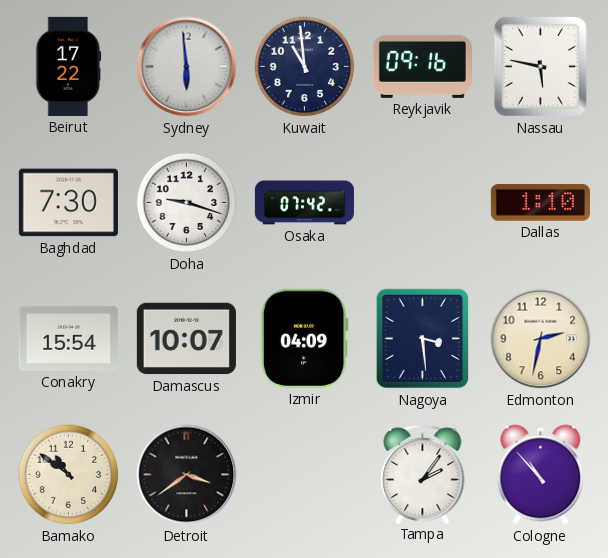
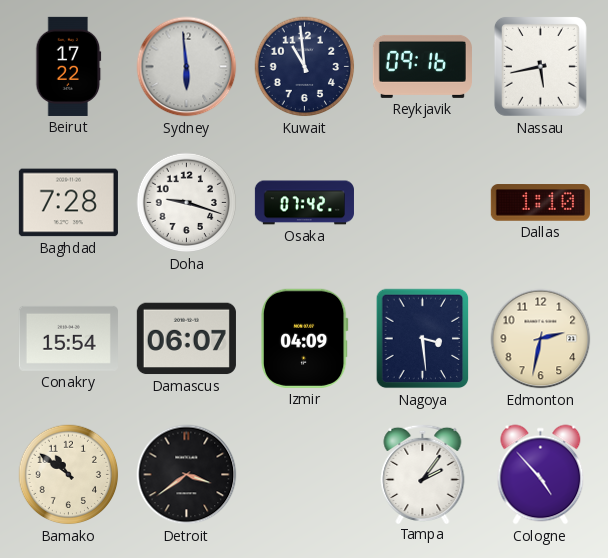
Nassau: 5:47 -> 5:43 (540, 66)
Baghdad: 7:30 -> 7:28 (68, 203)
Damascus: 10:07 -> 06:07 (186, 339)
Cologne: 10:53 -> 4:53 (541, 475)
